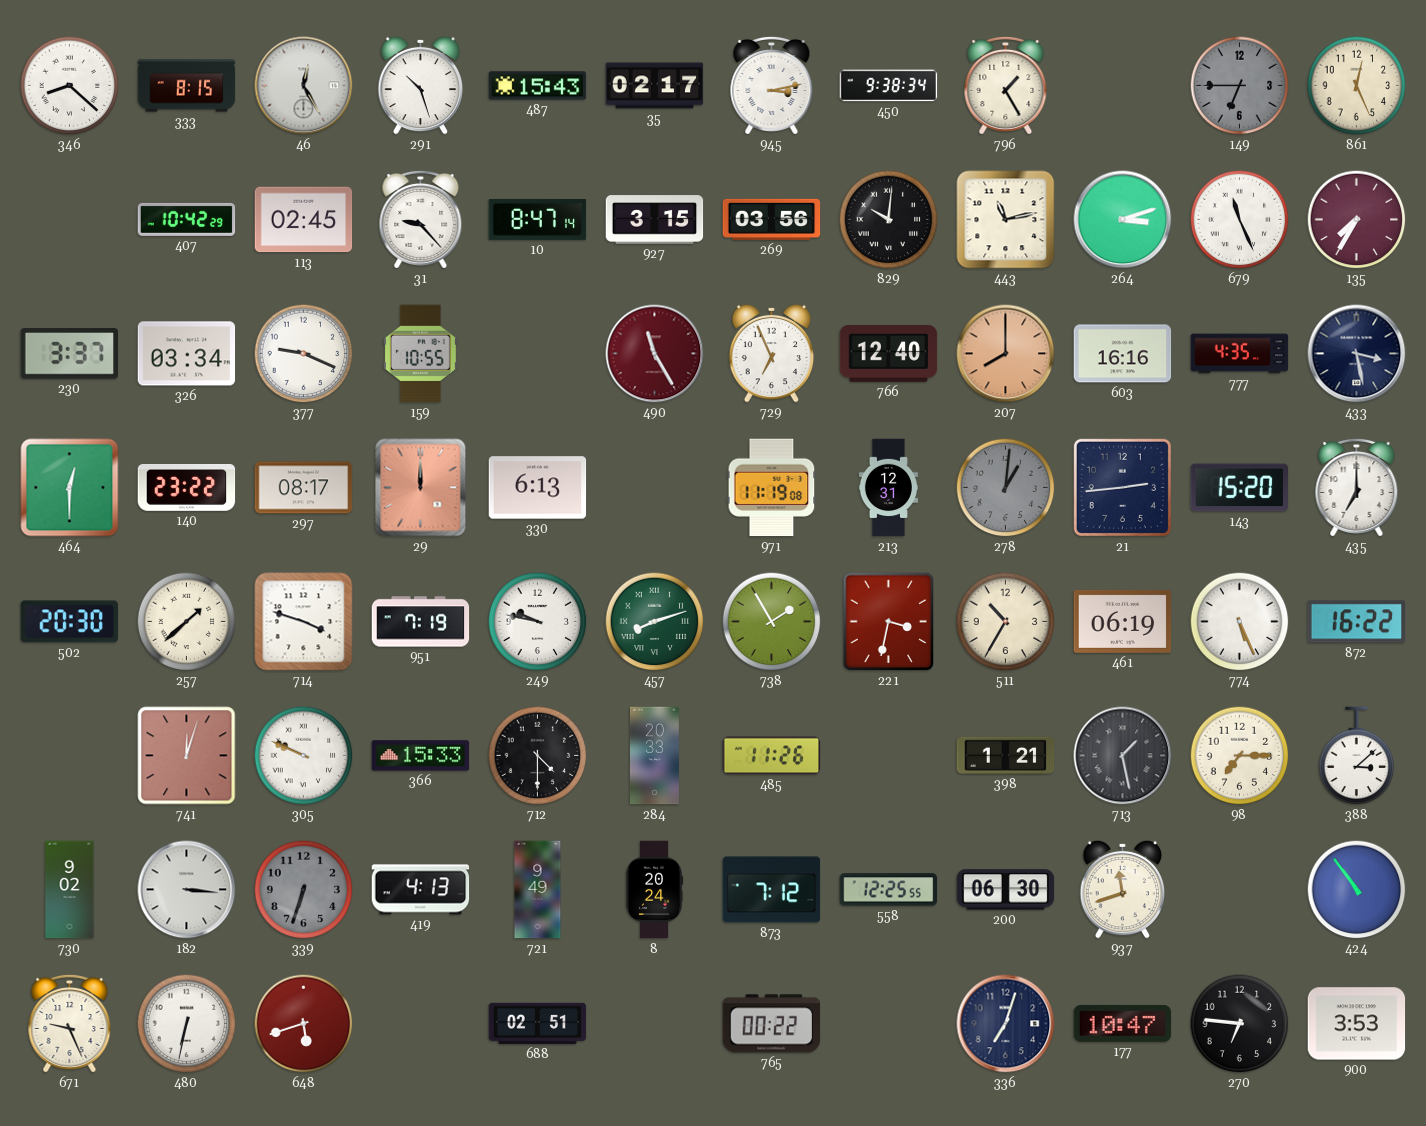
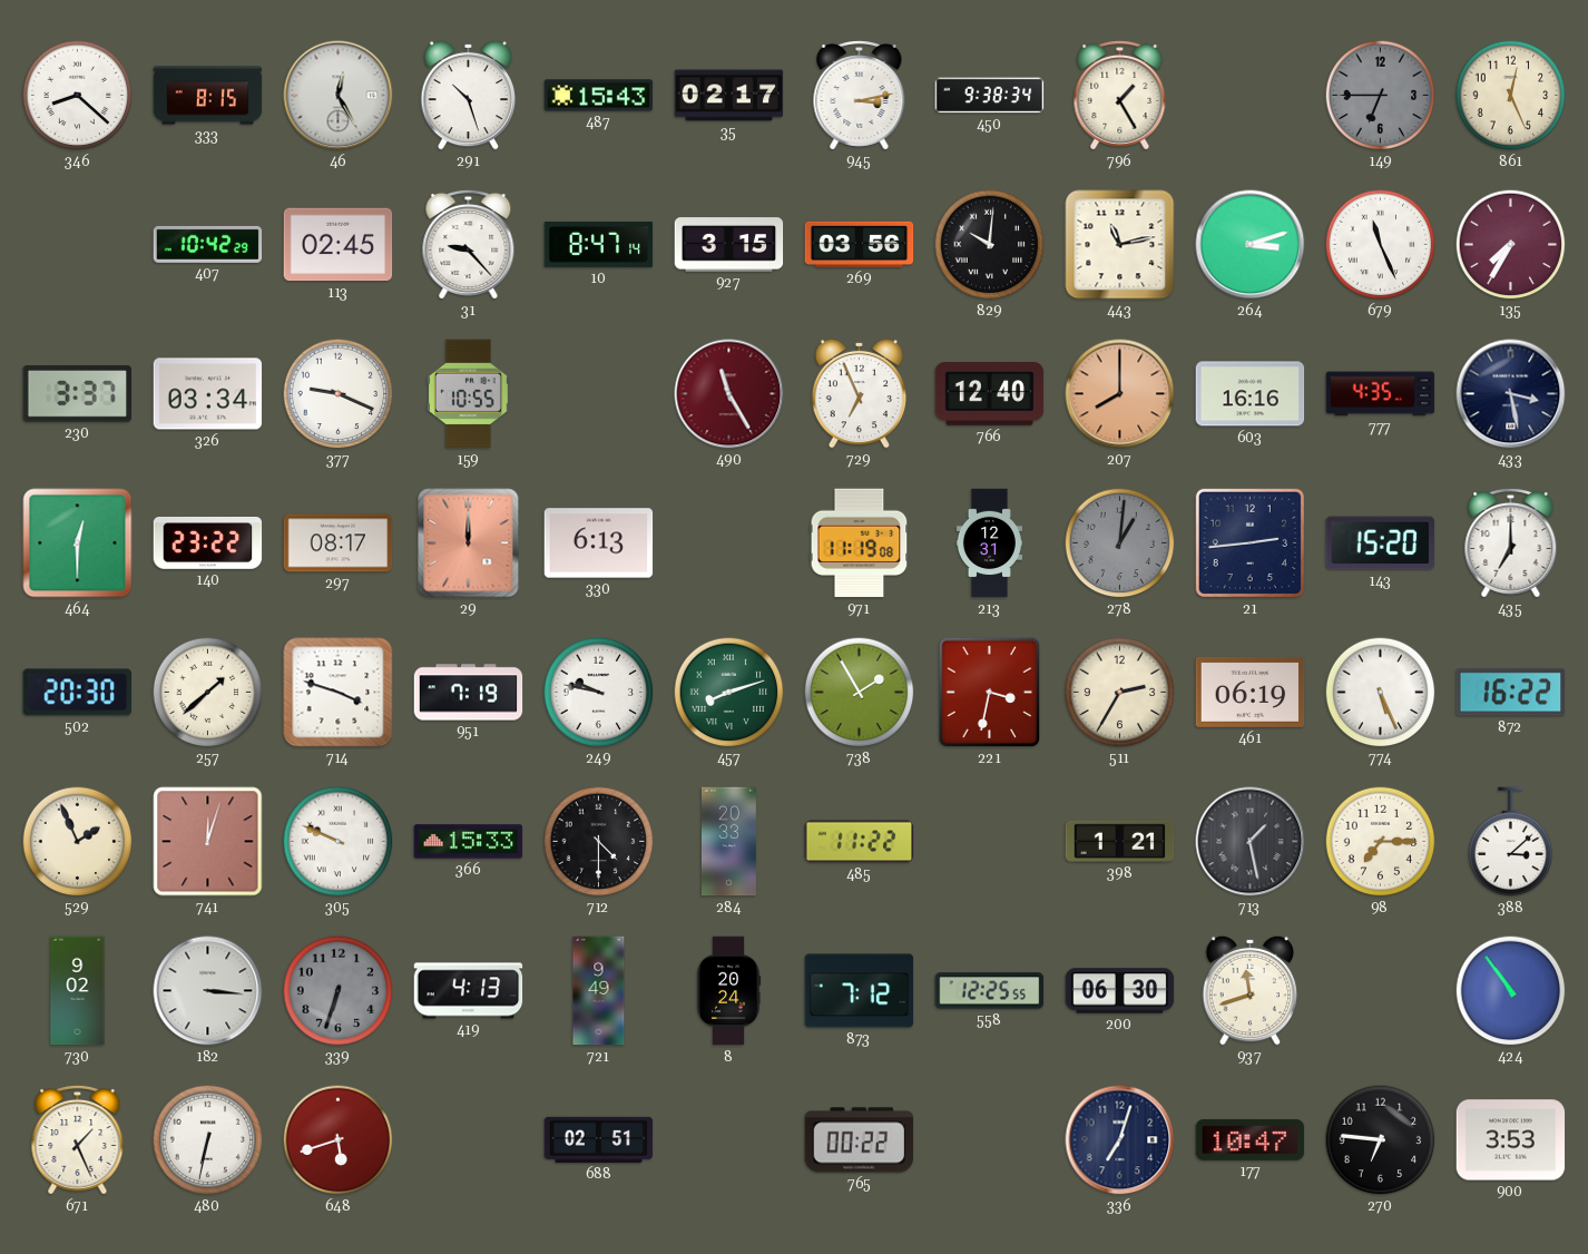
511: 10:35 -> 2:35 (1120, 693)
529: none -> 1:56 (78, 842)
485: 11:26 -> 11:22 (860, 842)
671: 9:26 -> 1:26 (78, 1139)
